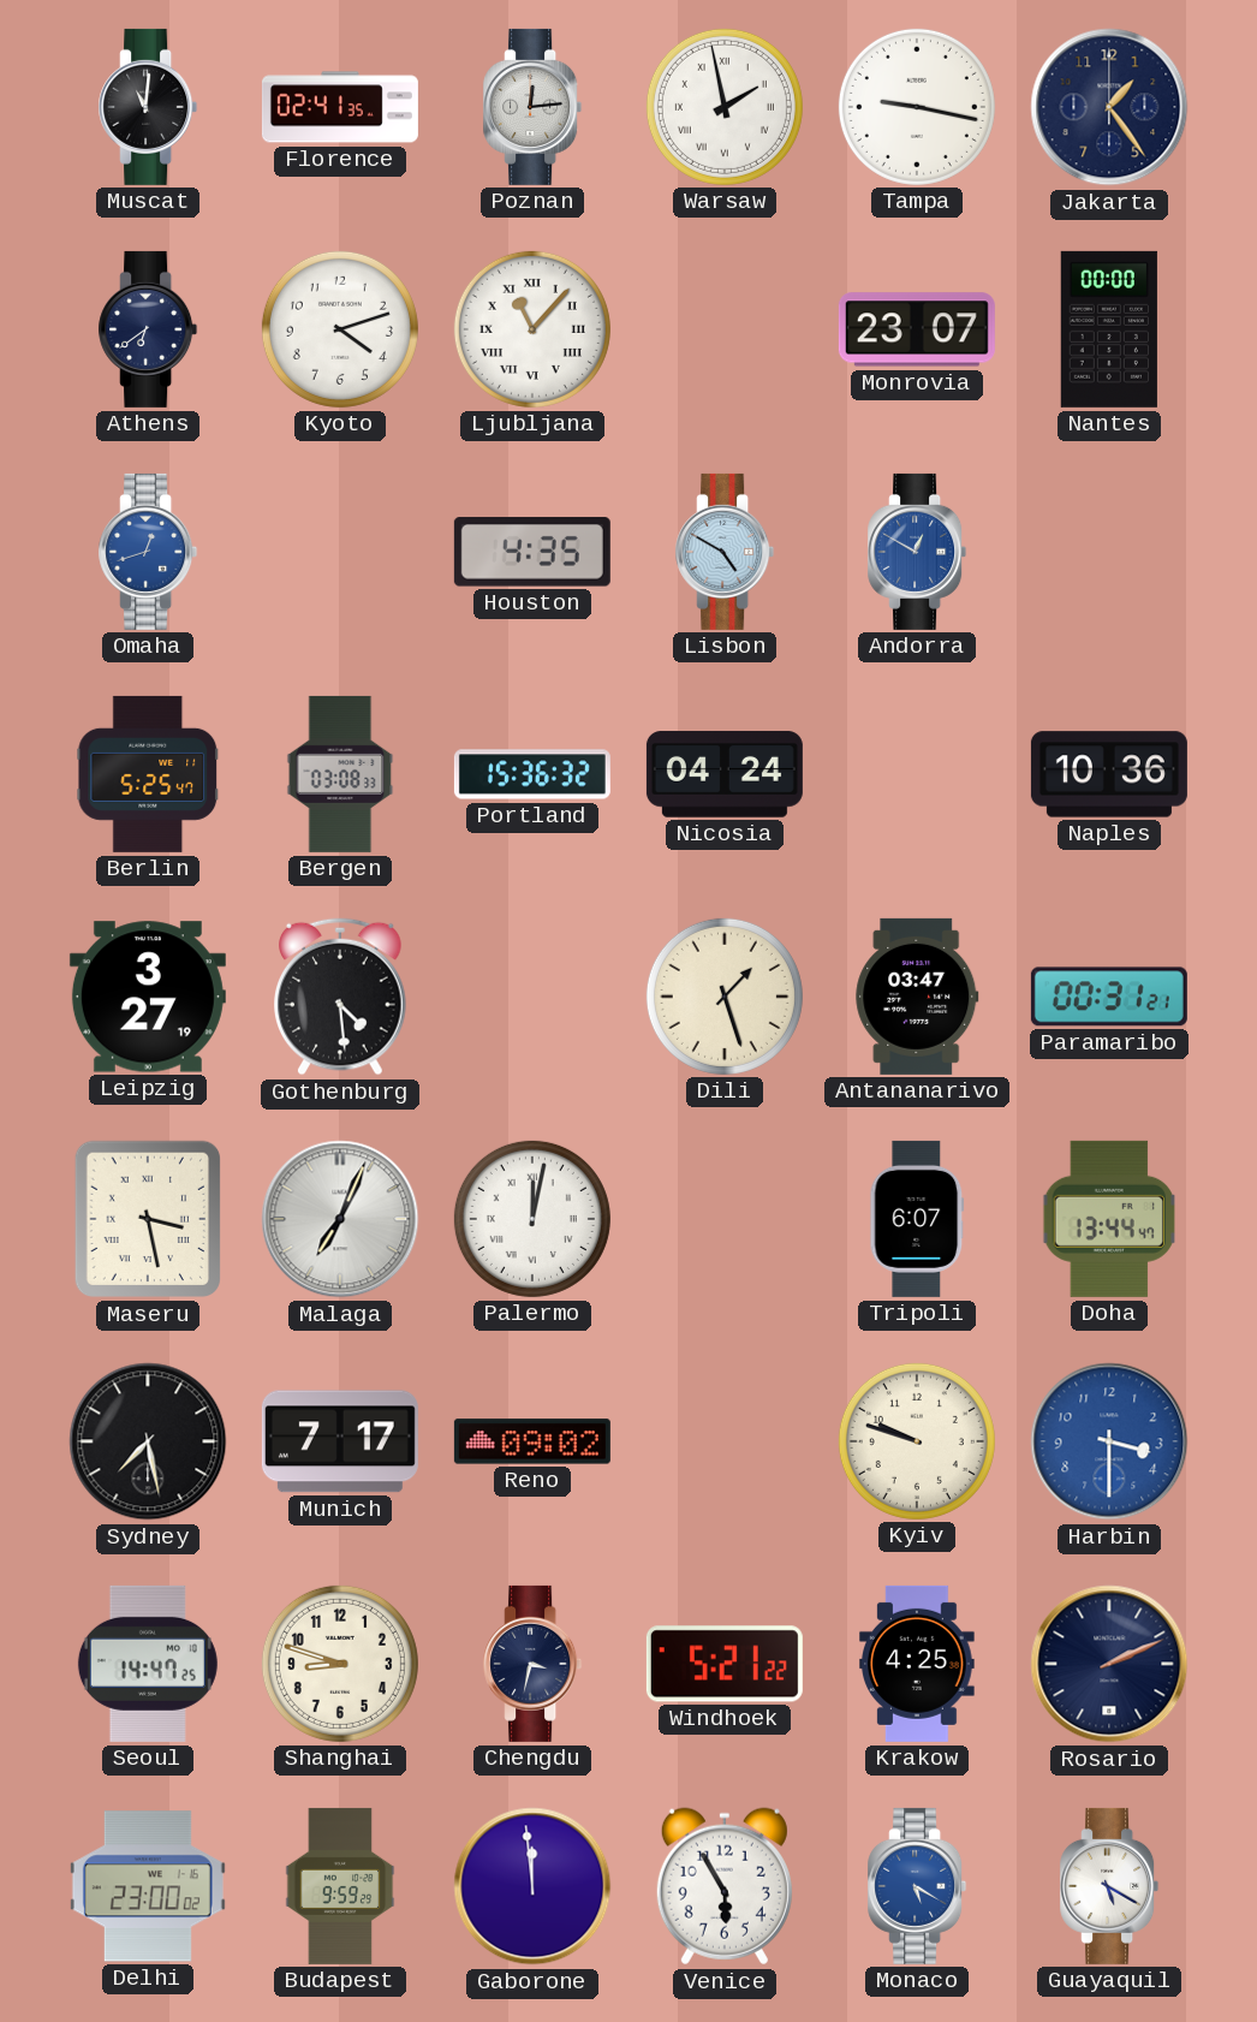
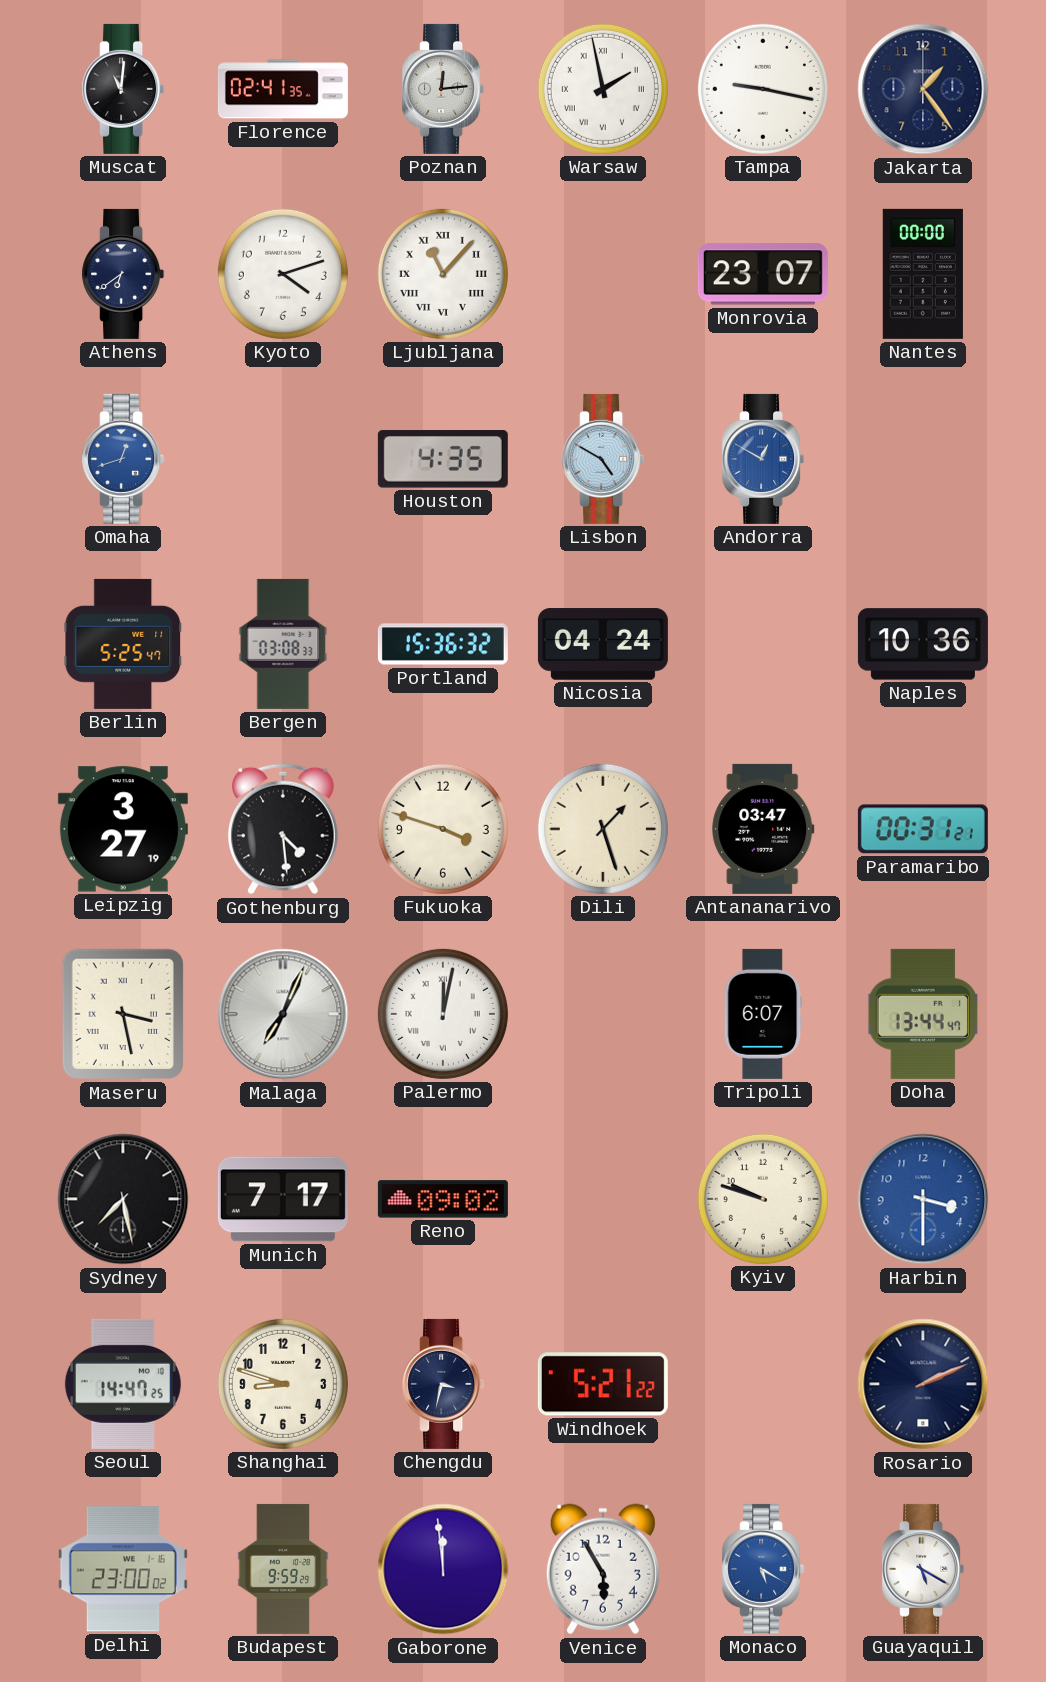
Fukuoka: none -> 3:48 (443, 829)
Krakow: 4:25 -> none (917, 1664)
